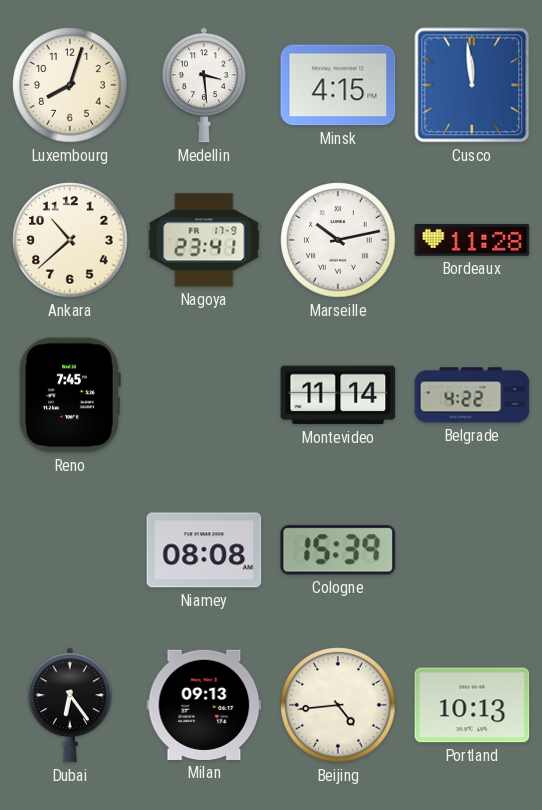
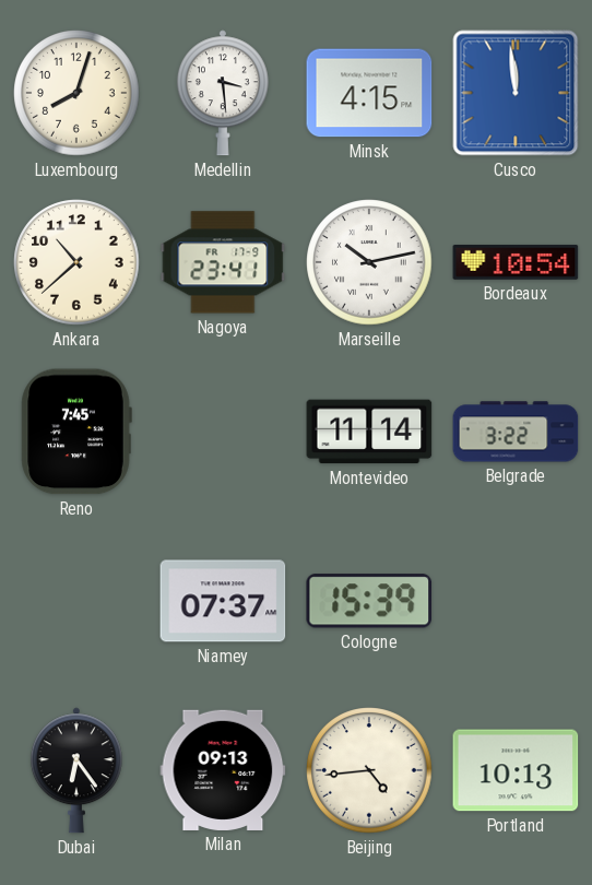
Bordeaux: 11:28 -> 10:54 (516, 262)
Belgrade: 4:22 -> 3:22 (516, 432)
Niamey: 08:08 -> 07:37 (223, 601)
